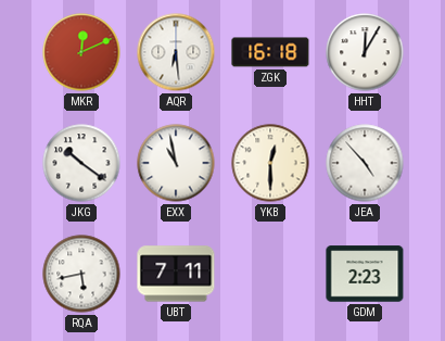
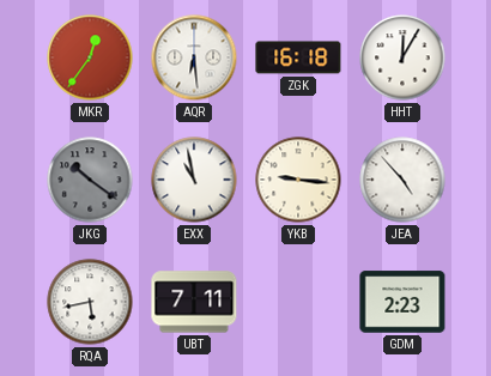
MKR: 12:11 -> 12:36 (90, 57)
JKG dial: white -> grey (90, 180)
YKB: 12:30 -> 9:16 (298, 180)
